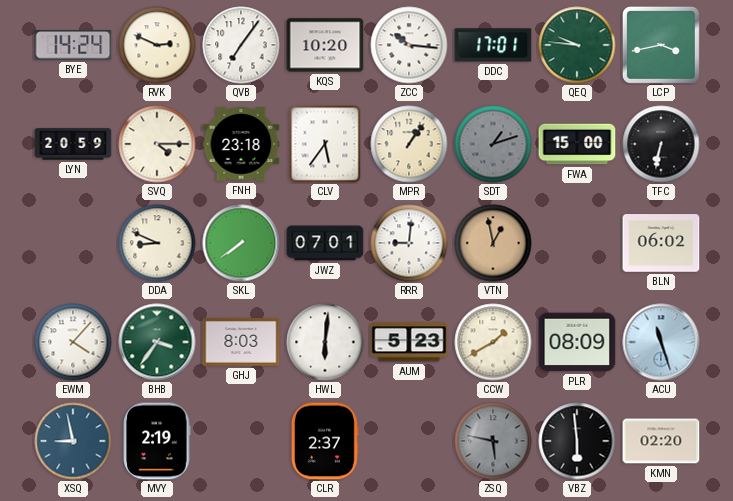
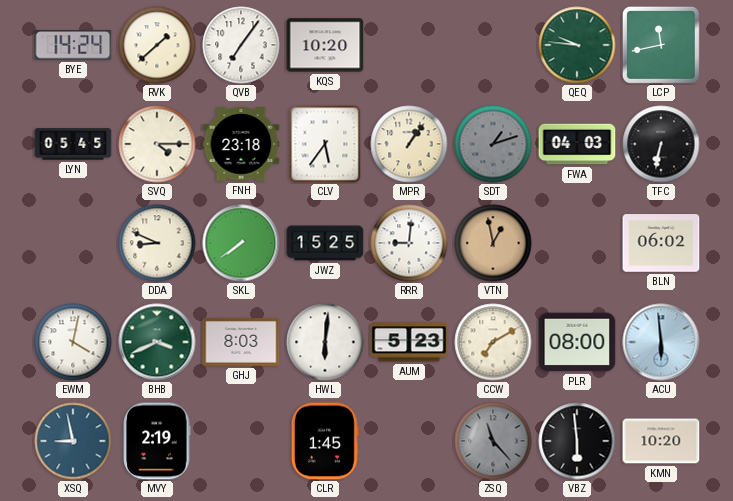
RVK: 2:49 -> 1:38 (157, 45)
ZCC: 10:16 -> none (409, 45)
DDC: 17:01 -> none (493, 45)
LCP: 3:43 -> 11:43 (661, 45)
LYN: 20:59 -> 05:45 (73, 144)
FWA: 15:00 -> 04:03 (577, 144)
JWZ: 07:01 -> 15:25 (325, 243)
EWM: 4:07 -> 4:02 (73, 342)
BHB: 3:36 -> 3:41 (157, 342)
CCW: 1:40 -> 7:10 (493, 342)
PLR: 08:09 -> 08:00 (577, 342)
ACU: 11:27 -> 5:59 (661, 342)
CLR: 2:37 -> 1:45 (325, 441)
ZSQ: 5:47 -> 11:23 (493, 441)
KMN: 02:20 -> 10:20 (661, 441)
